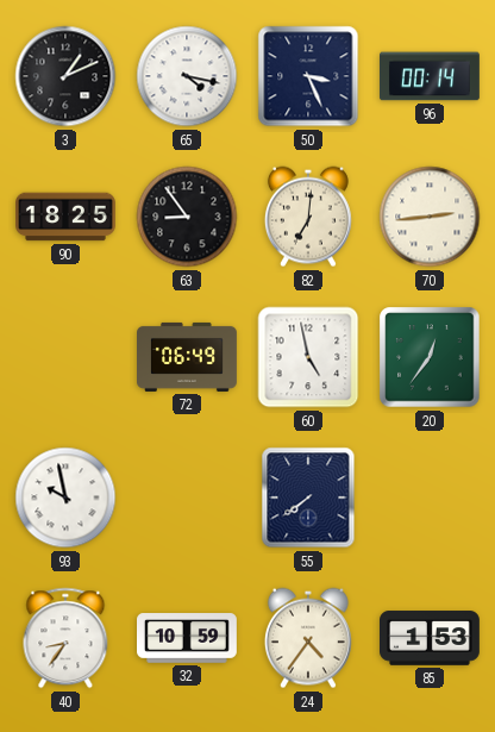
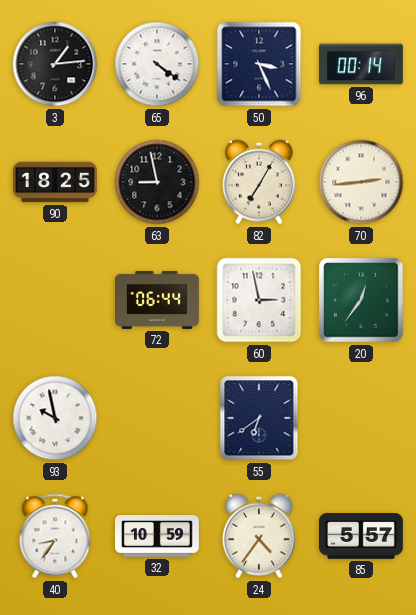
3: 1:11 -> 1:14 (55, 64)
65: 4:17 -> 4:21 (157, 64)
63: 8:54 -> 8:58 (157, 182)
82: 7:01 -> 7:05 (259, 182)
72: 06:49 -> 06:44 (158, 300)
60: 4:58 -> 2:58 (259, 300)
55: 7:39 -> 6:39 (259, 418)
85: 1:53 -> 5:57 (362, 536)
